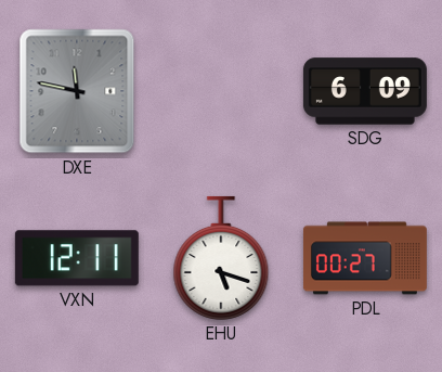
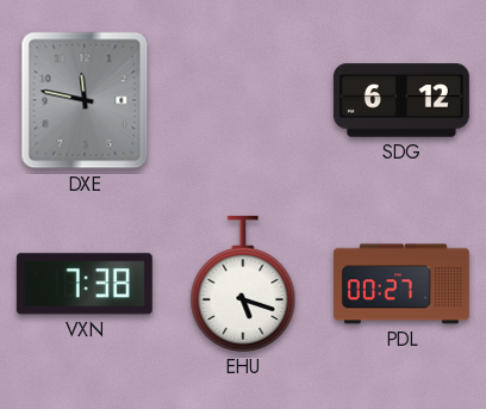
SDG: 6:09 -> 6:12 (401, 100)
VXN: 12:11 -> 7:38 (85, 284)
